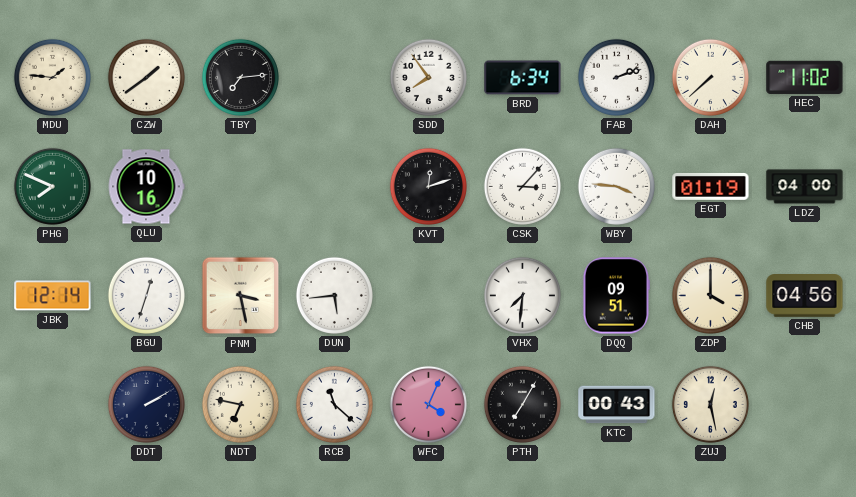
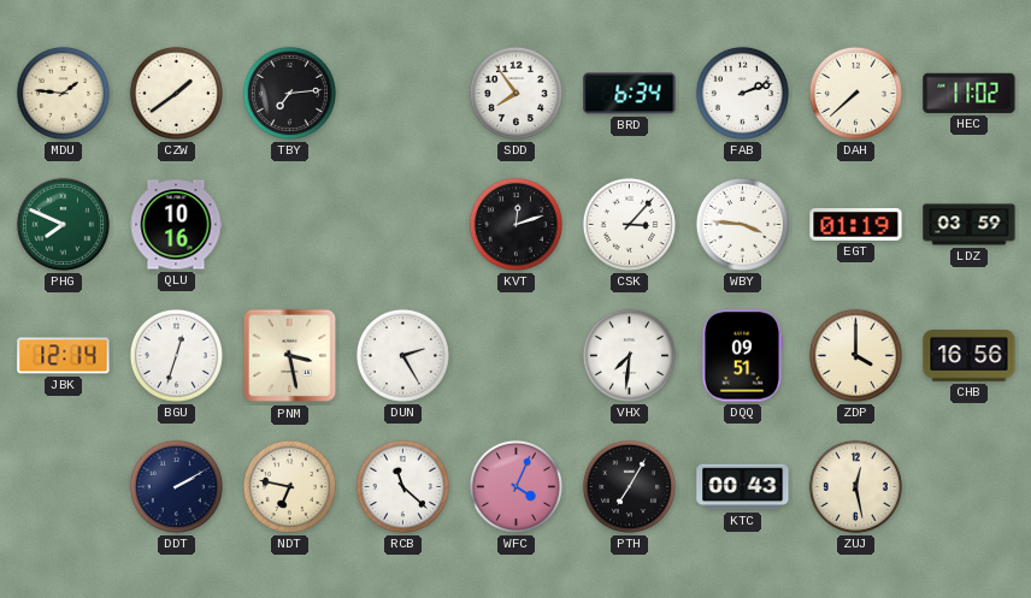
LDZ: 04:00 -> 03:59 (970, 225)
DUN: 5:44 -> 2:25 (402, 355)
CHB: 04:56 -> 16:56 (970, 356)
